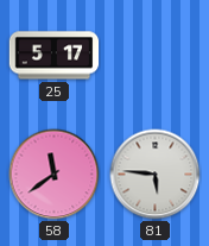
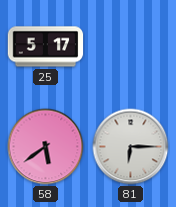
58: 11:39 -> 5:39 (46, 147)
81: 5:46 -> 6:15 (131, 147)
